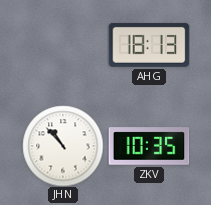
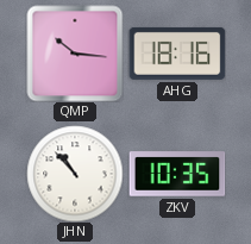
QMP: none -> 10:16 (75, 54)
AHG: 18:13 -> 18:16 (177, 54)
